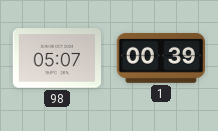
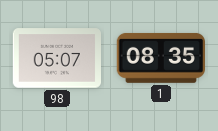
1: 00:39 -> 08:35 (160, 58)
